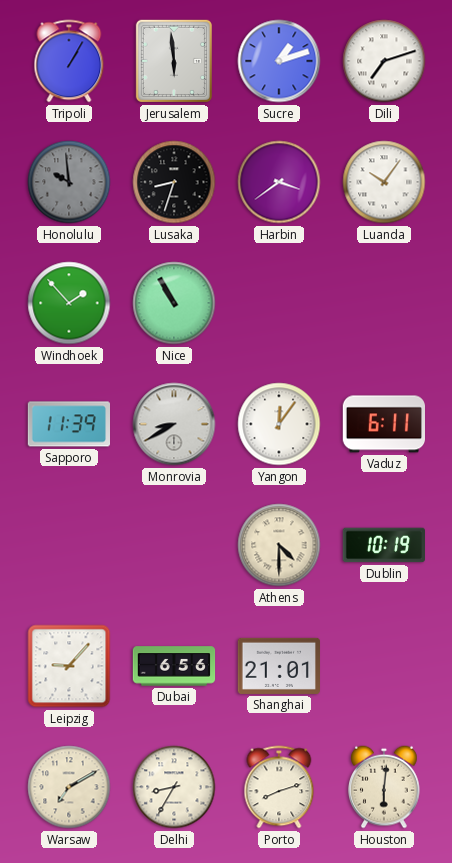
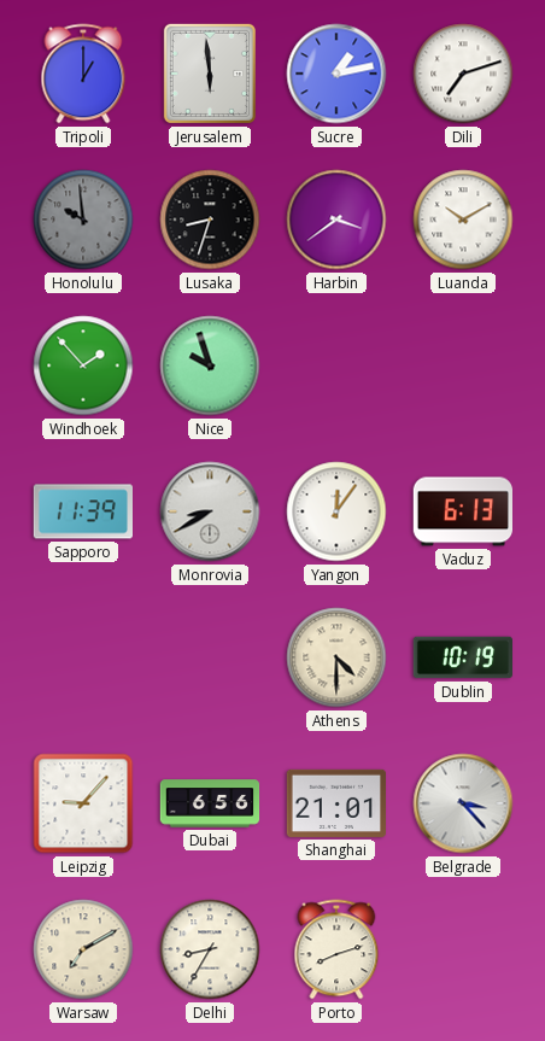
Tripoli: 1:05 -> 1:00 (83, 74)
Sucre: 1:12 -> 1:13 (336, 74)
Luanda: 10:06 -> 10:10 (463, 220)
Nice: 10:55 -> 9:57 (210, 365)
Vaduz: 6:11 -> 6:13 (462, 511)
Belgrade: none -> 3:23 (463, 803)
Houston: 6:01 -> none (385, 787)
